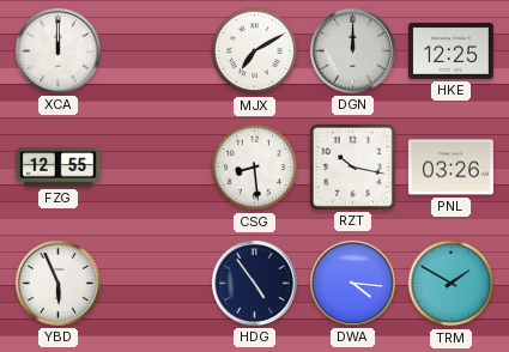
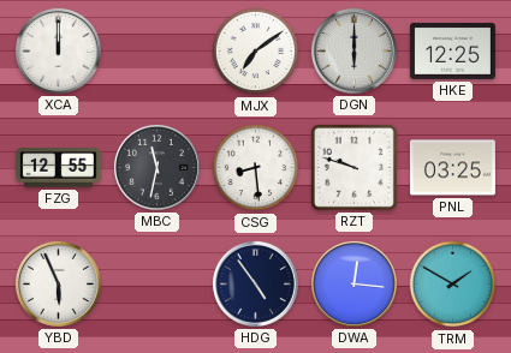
MJX: 7:10 -> 7:09 (256, 52)
DGN: 12:00 -> 6:00 (353, 50)
MBC: none -> 11:32 (156, 167)
RZT: 10:17 -> 9:48 (353, 167)
PNL: 03:26 -> 03:25 (452, 168)
DWA: 4:16 -> 12:16 (353, 283)
